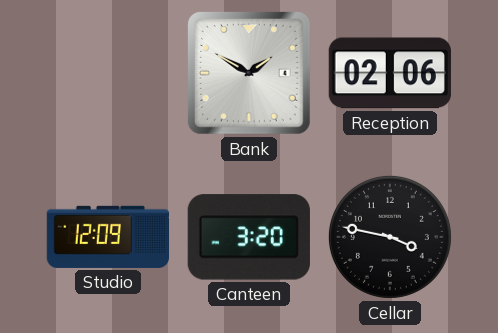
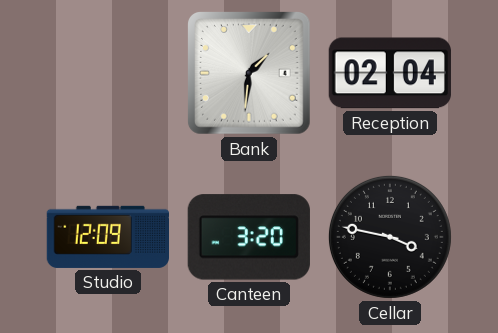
Bank: 1:50 -> 1:31 (250, 74)
Reception: 02:06 -> 02:04 (390, 73)
